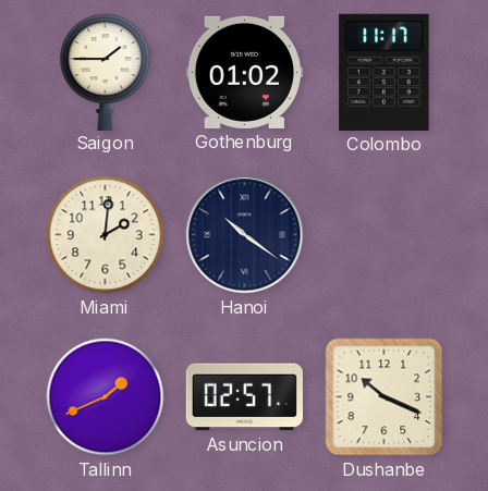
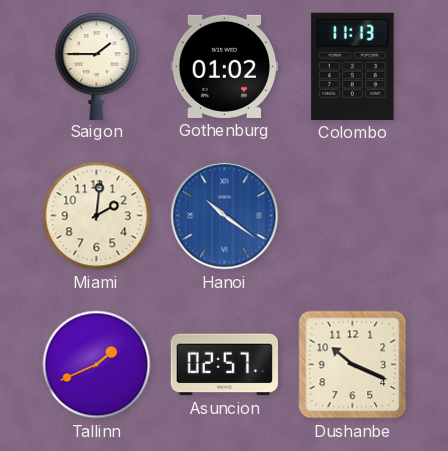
Colombo: 11:17 -> 11:13 (353, 66)
Hanoi dial: navy -> blue (225, 216)
